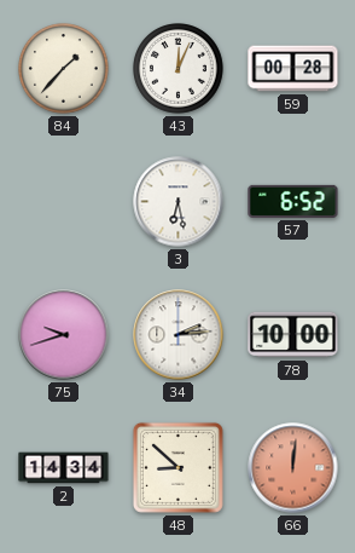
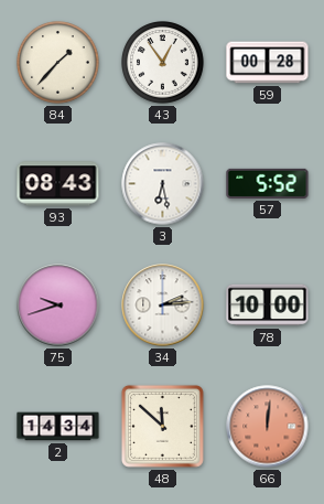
43: 12:04 -> 12:54 (163, 63)
93: none -> 08:43 (58, 184)
57: 6:52 -> 5:52 (268, 183)
48: 8:52 -> 11:52 (162, 426)
